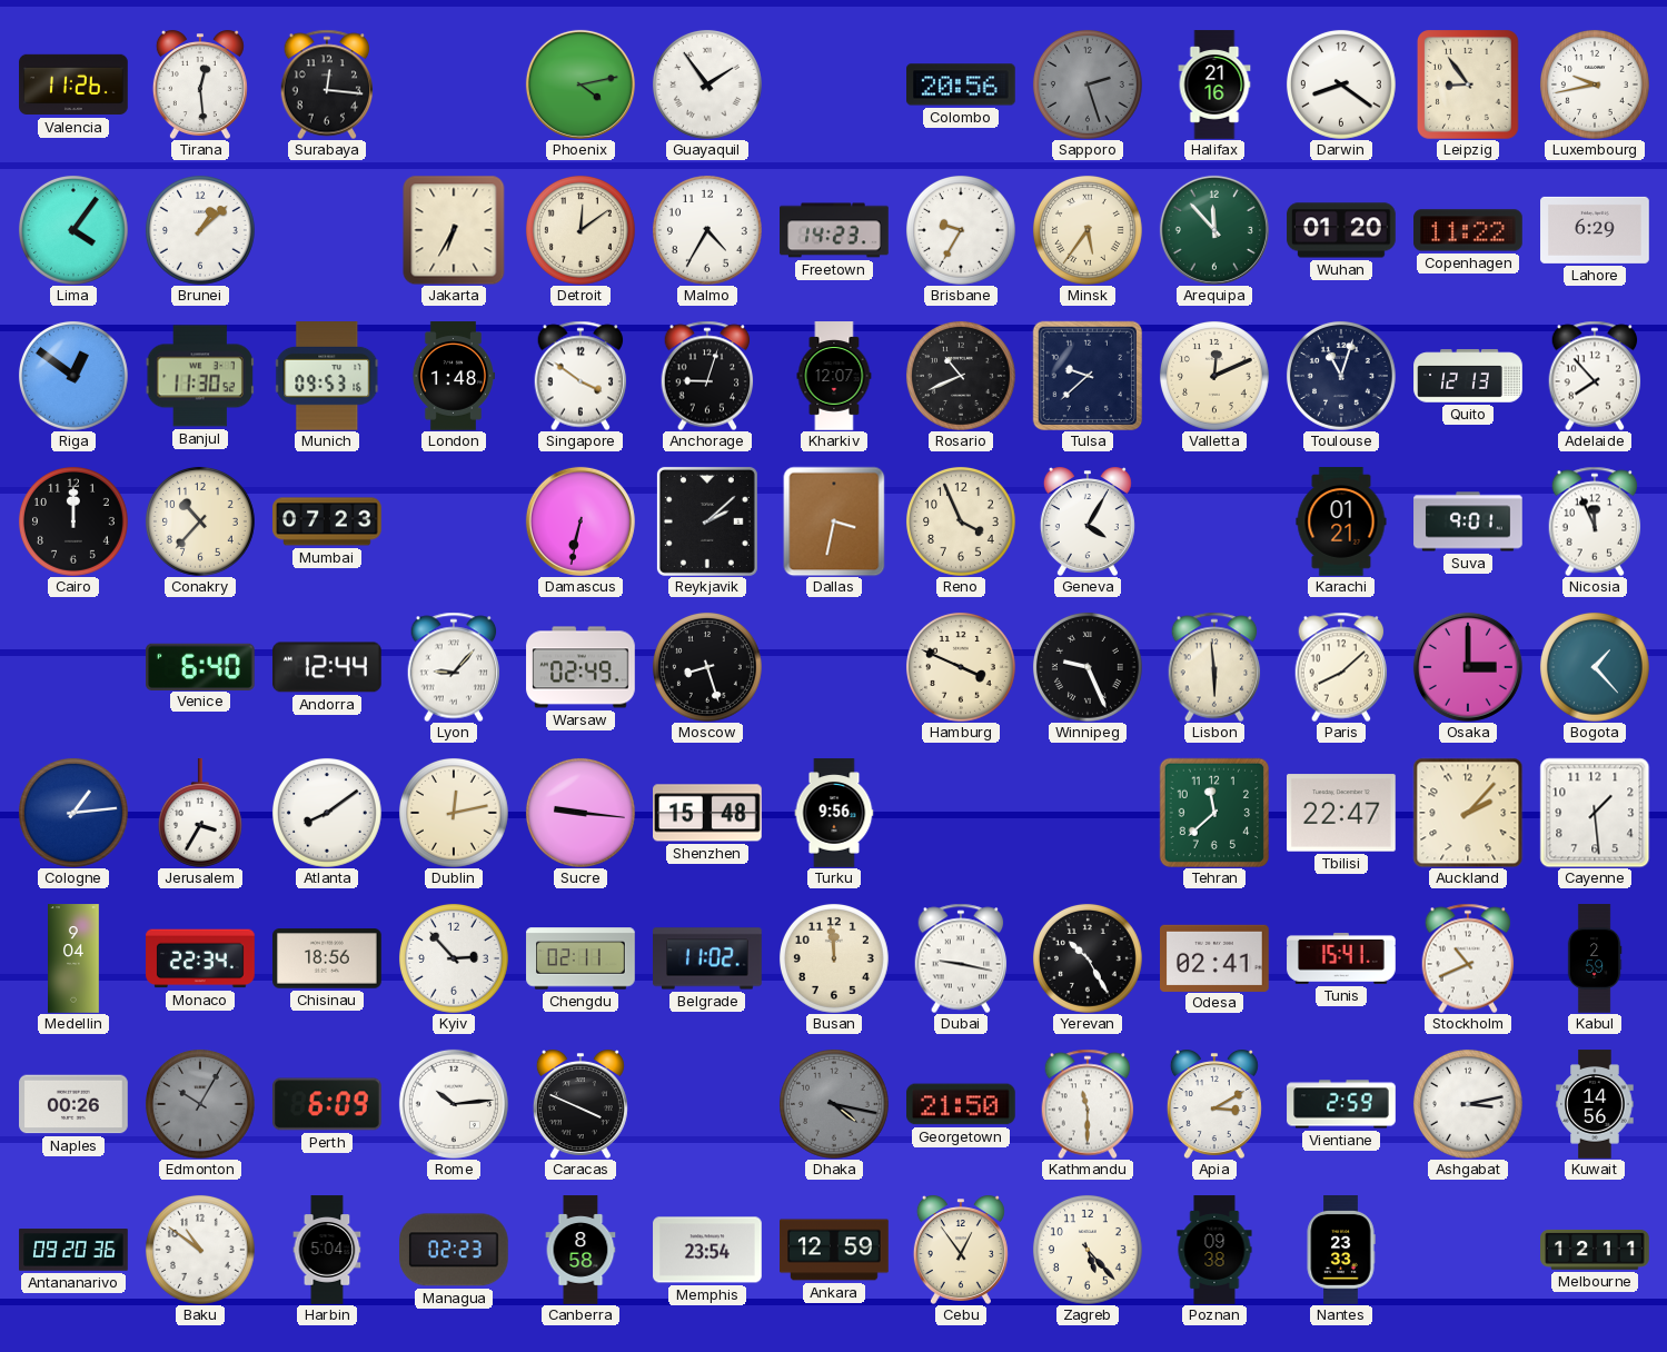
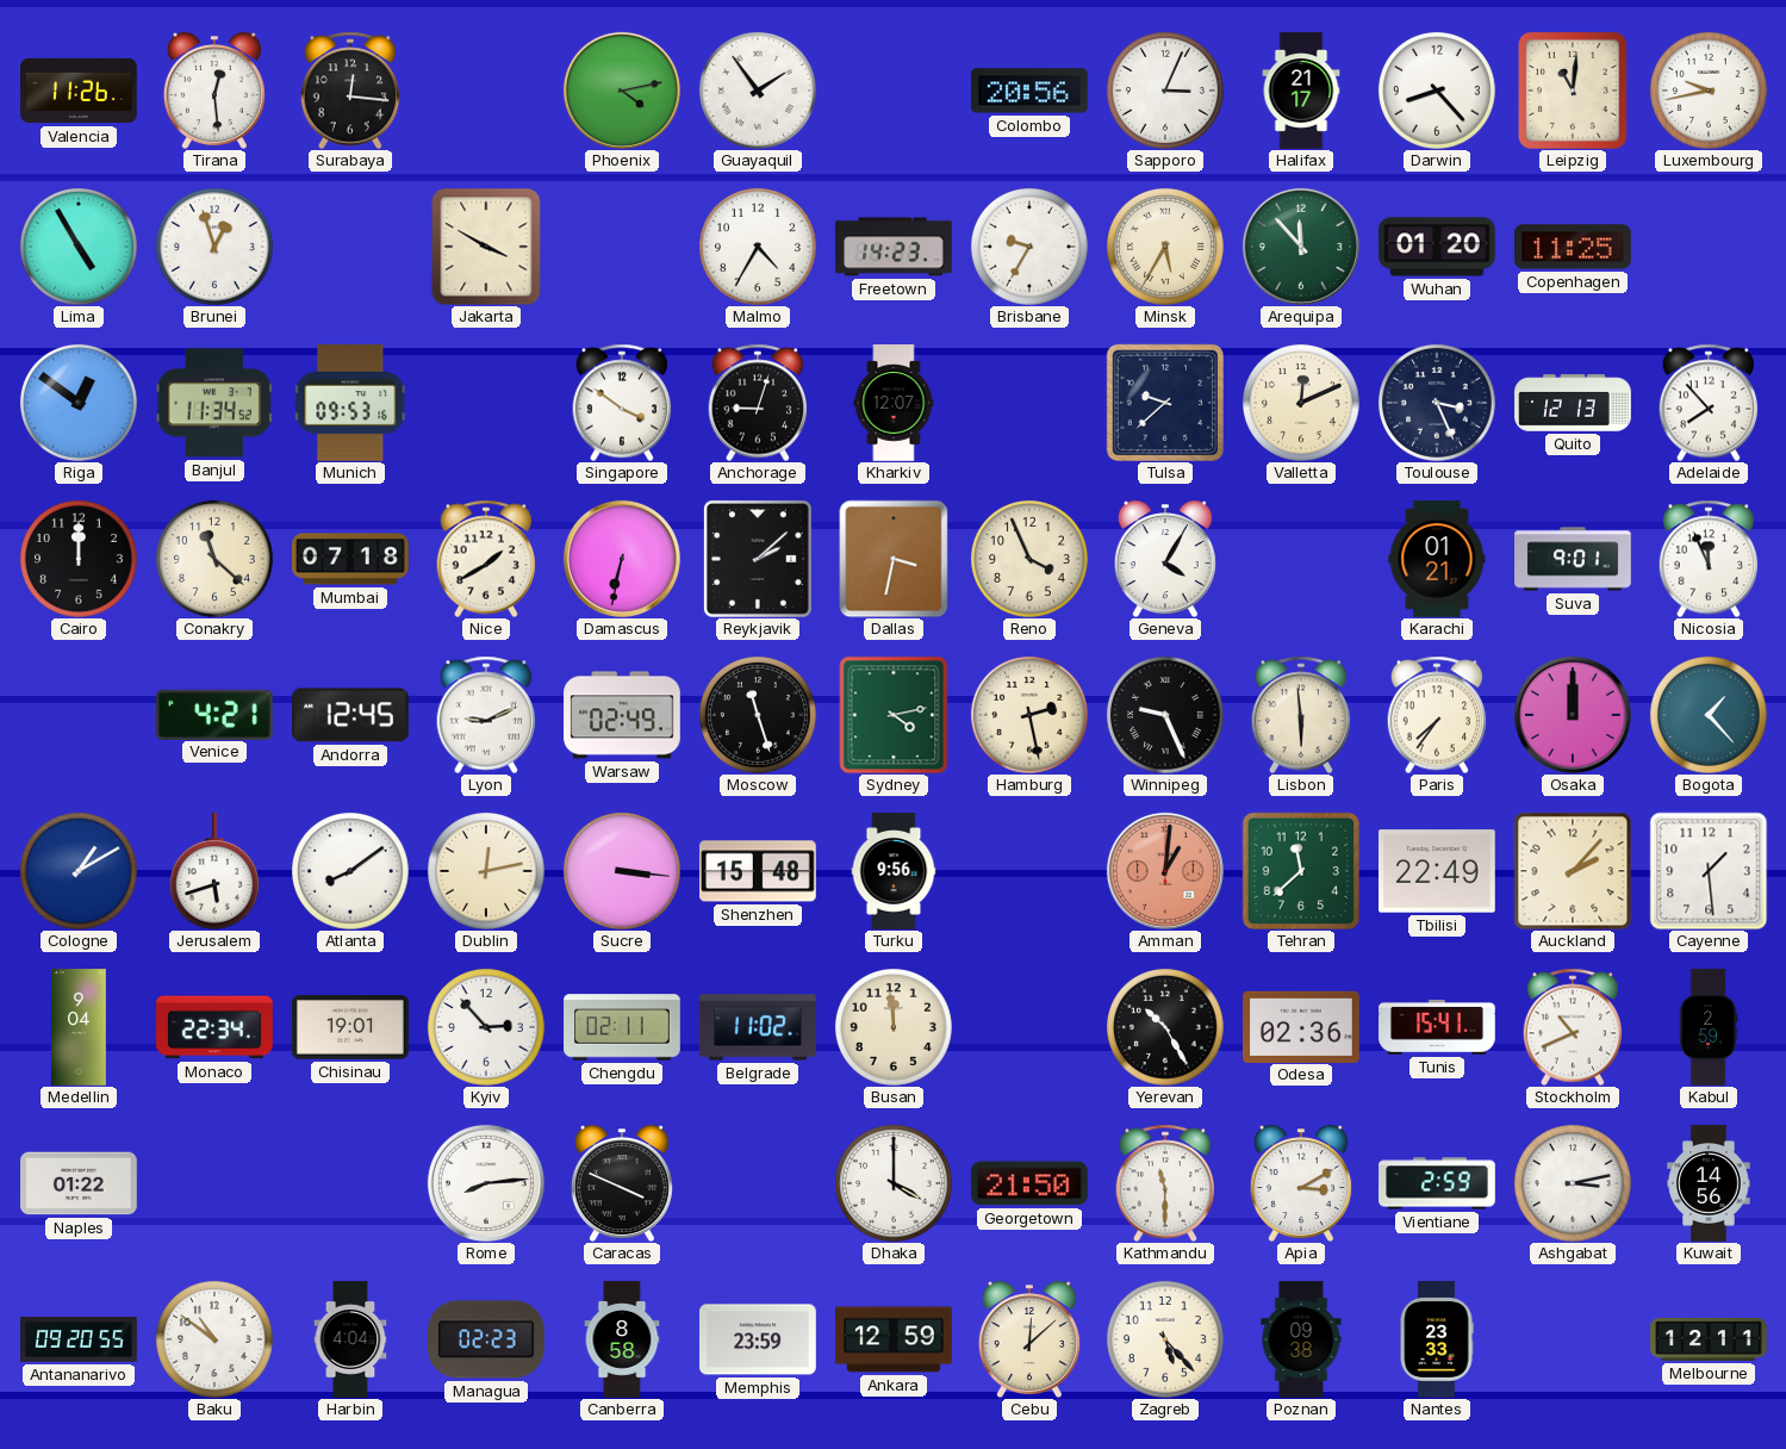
Sapporo: 2:27 -> 3:04 (1165, 91)
Sapporo dial: grey -> white (1165, 91)
Halifax: 21:16 -> 21:17 (1301, 91)
Darwin: 8:21 -> 8:23 (1437, 91)
Leipzig: 8:54 -> 11:01 (1574, 92)
Lima: 4:06 -> 4:55 (79, 247)
Brunei: 1:08 -> 12:57 (214, 247)
Jakarta: 6:35 -> 3:50 (486, 247)
Detroit: 12:09 -> none (581, 230)
Minsk: 5:36 -> 5:35 (1165, 247)
Copenhagen: 11:22 -> 11:25 (1573, 247)
Lahore: 6:29 -> none (1595, 230)
Banjul: 11:30 -> 11:34 (213, 403)
London: 1:48 -> none (453, 376)
Rosario: 10:41 -> none (961, 376)
Toulouse: 11:03 -> 3:26 (1437, 403)
Conakry: 10:37 -> 11:22 (214, 559)
Mumbai: 07:23 -> 07:18 (350, 559)
Nice: none -> 1:40 (486, 559)
Venice: 6:40 -> 4:21 (216, 714)
Andorra: 12:44 -> 12:45 (351, 715)
Lyon: 9:07 -> 9:11 (486, 715)
Moscow: 8:27 -> 11:27 (758, 715)
Sydney: none -> 4:13 (894, 715)
Hamburg: 3:49 -> 2:28 (1029, 715)
Paris: 8:08 -> 7:36 (1437, 715)
Osaka: 3:00 -> 12:00 (1573, 715)
Cologne: 1:14 -> 1:10 (79, 871)
Jerusalem: 3:35 -> 5:42 (214, 871)
Sucre: 9:16 -> 3:16 (622, 871)
Amman: none -> 1:01 (1165, 871)
Tbilisi: 22:47 -> 22:49 (1438, 871)
Chisinau: 18:56 -> 19:01 (350, 1027)
Dubai: 9:17 -> none (961, 958)
Odesa: 02:41 -> 02:36 (1301, 1026)
Naples: 00:26 -> 01:22 (79, 1183)
Edmonton: 10:05 -> none (200, 1104)
Perth: 6:09 -> none (327, 1104)
Rome: 10:14 -> 8:14 (486, 1183)
Dhaka: 4:17 -> 4:00 (894, 1183)
Dhaka dial: grey -> white (894, 1183)
Antananarivo: 09:20:36 -> 09:20:55 (79, 1339)
Harbin: 5:04 -> 4:04 (350, 1339)
Memphis: 23:54 -> 23:59 (758, 1339)
Cebu: 12:54 -> 12:08 (1029, 1339)
